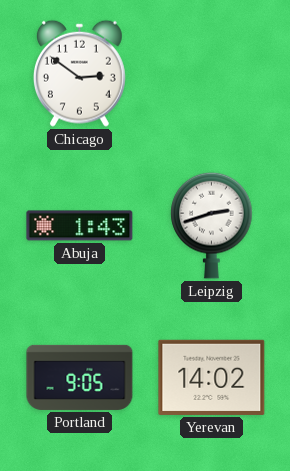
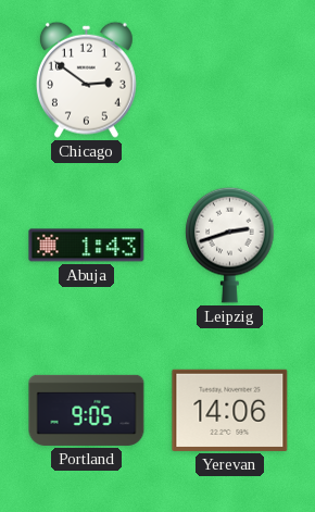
Yerevan: 14:02 -> 14:06 (230, 410)
